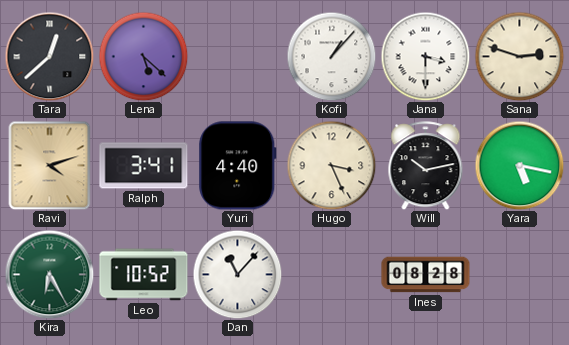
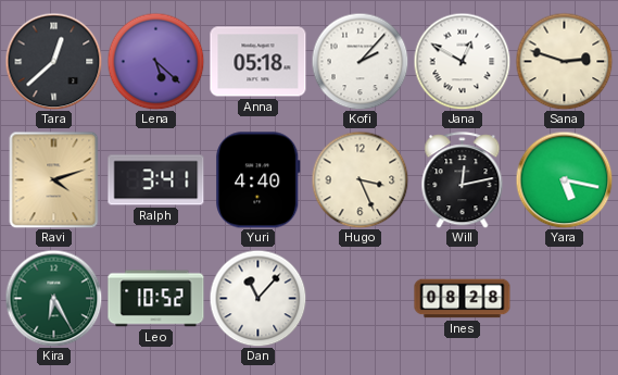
Anna: none -> 05:18 (258, 62)
Kofi: 1:07 -> 2:07 (360, 61)
Jana: 3:30 -> 12:50 (462, 61)
Will: 10:13 -> 12:13 (463, 180)
